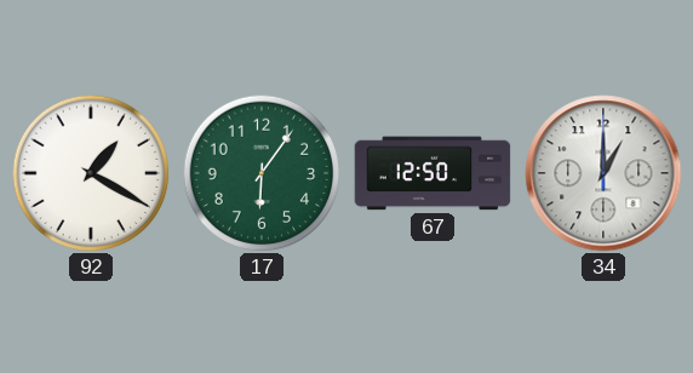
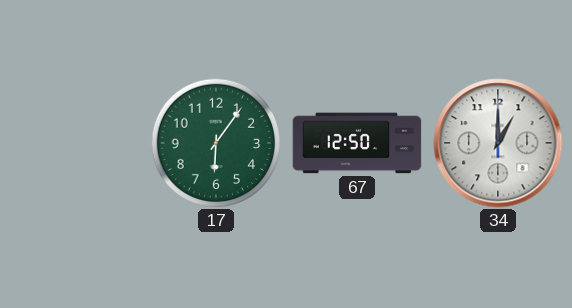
92: 1:20 -> none (91, 173)
